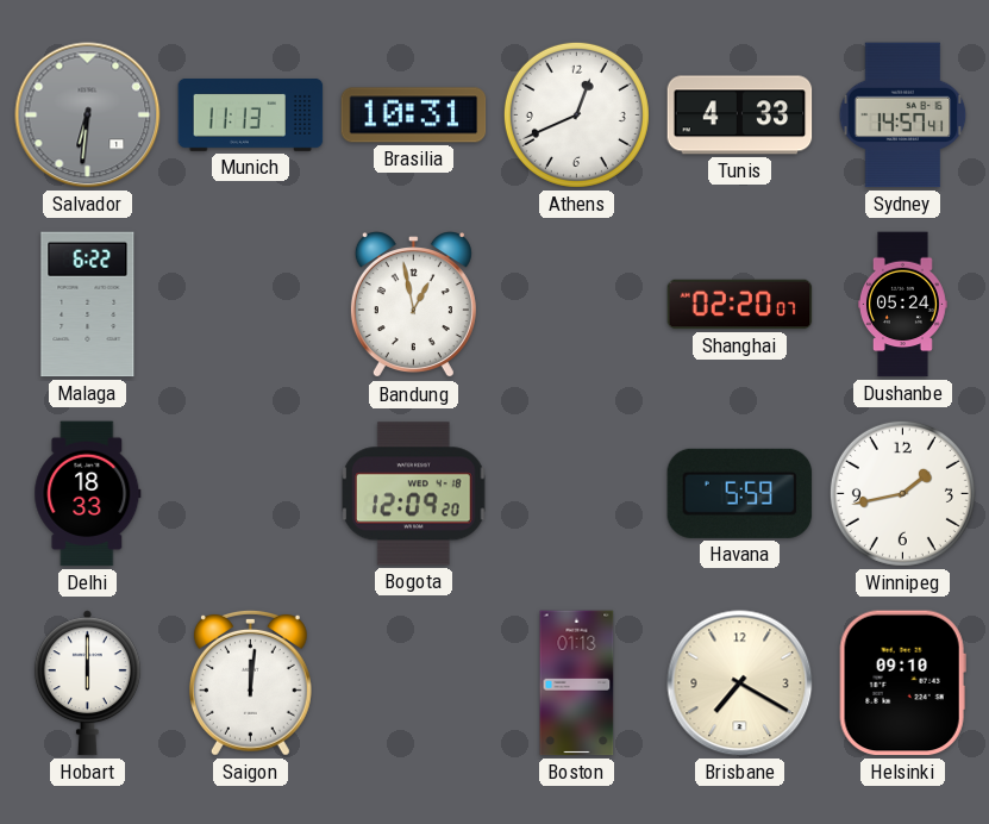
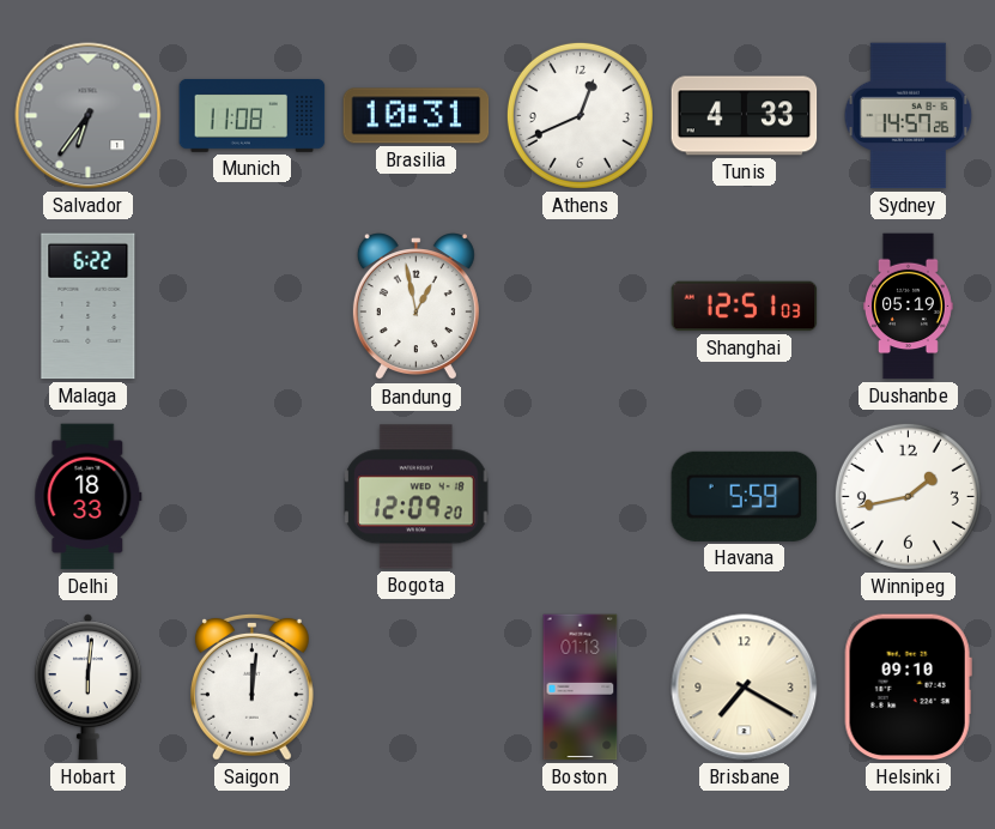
Salvador: 6:31 -> 6:36 (89, 116)
Munich: 11:13 -> 11:08 (253, 115)
Sydney: 14:57:41 -> 14:57:26 (909, 116)
Shanghai: 02:20 -> 12:51 (745, 307)
Dushanbe: 05:24 -> 05:19 (908, 307)
Hobart: 6:00 -> 6:01 (87, 688)
